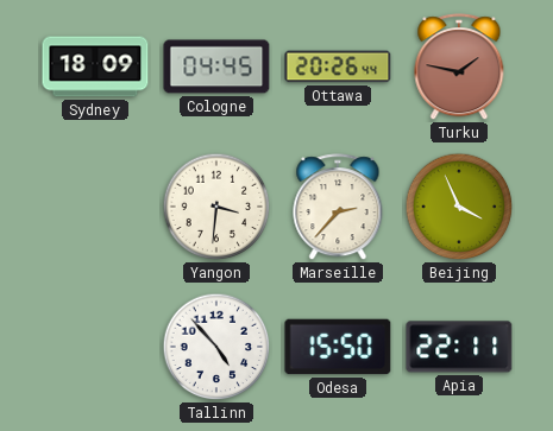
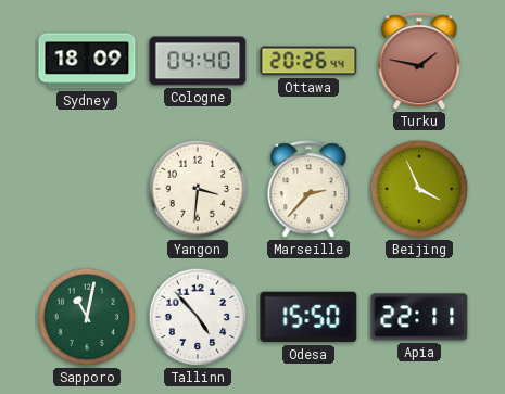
Cologne: 04:45 -> 04:40 (198, 61)
Sapporo: none -> 11:02 (87, 317)
